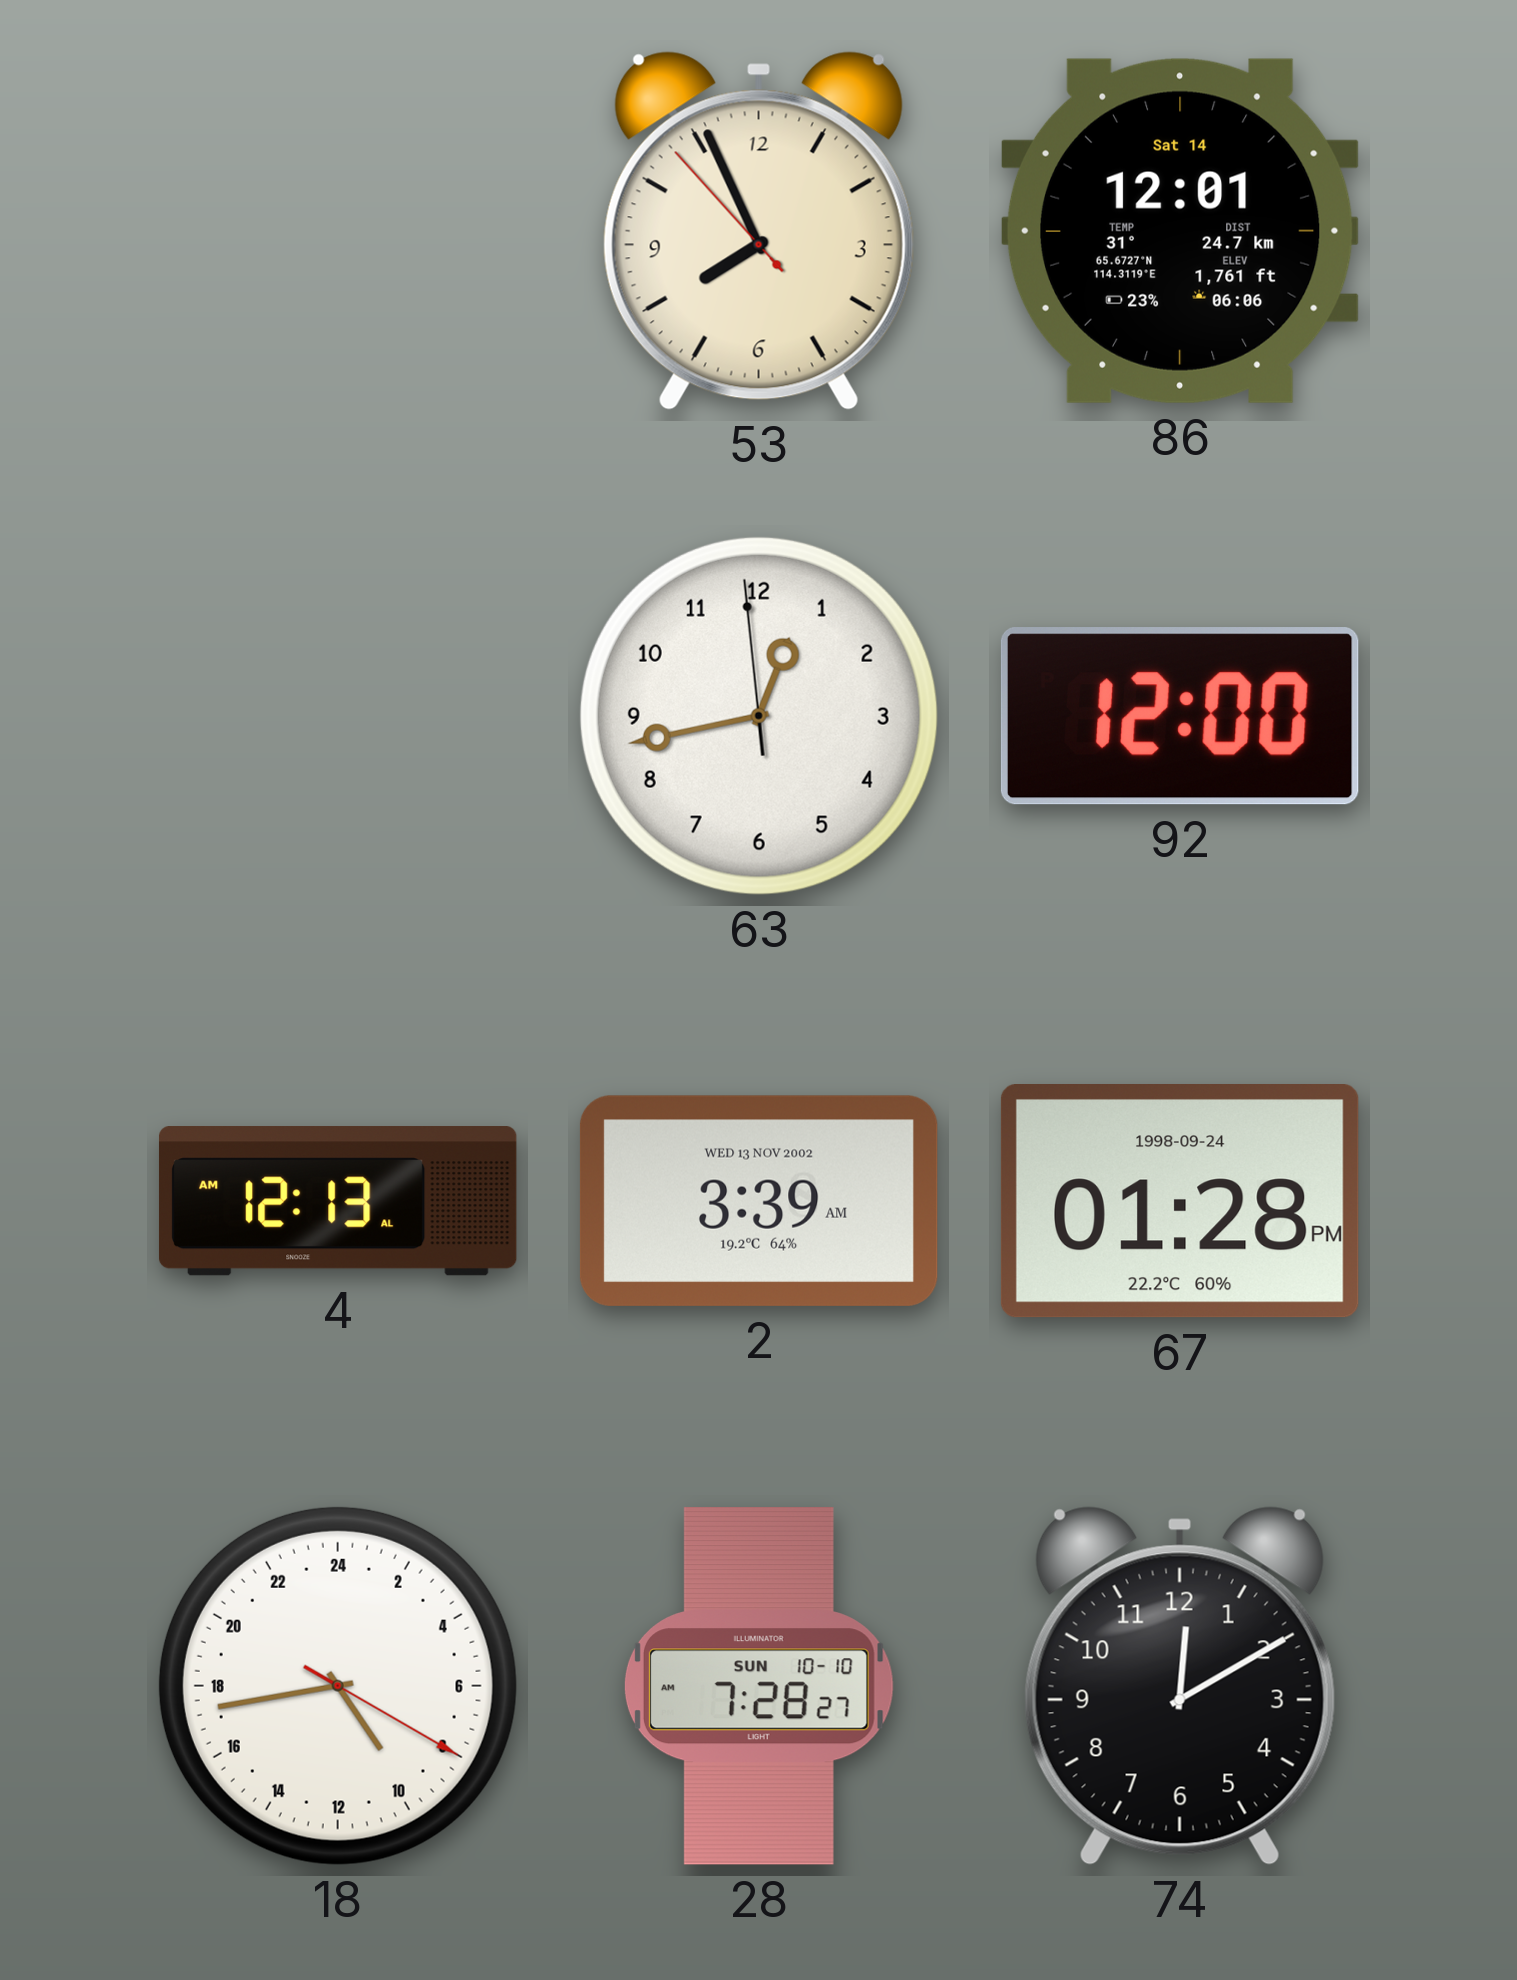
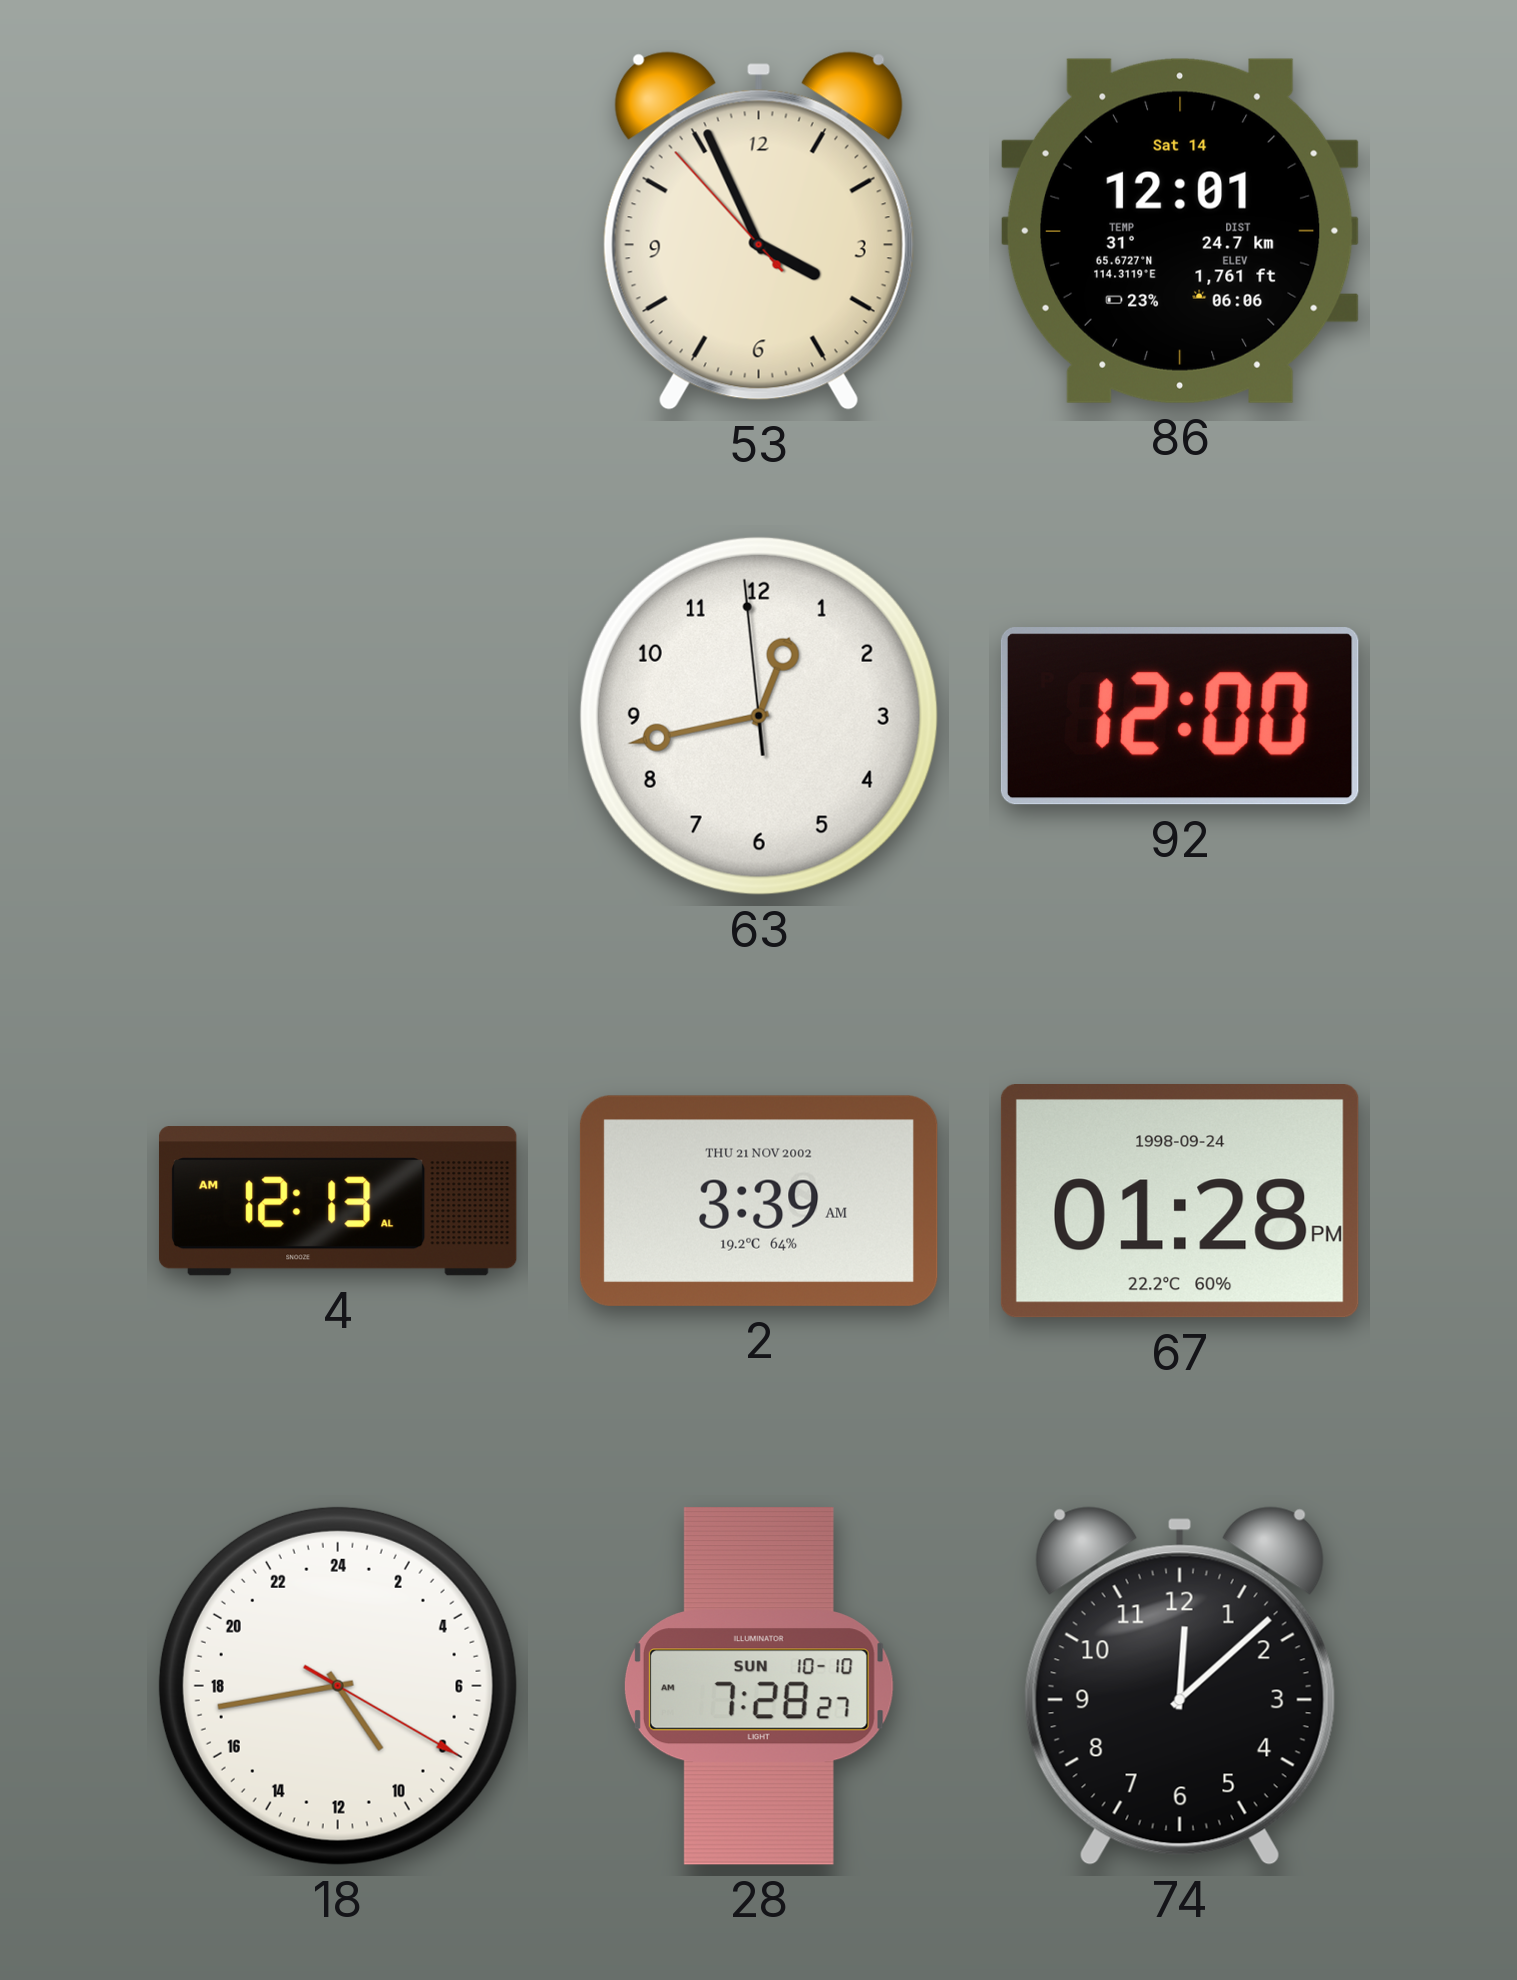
53: 7:55 -> 3:55 (759, 231)
2 date: WED 13 NOV 2002 -> THU 21 NOV 2002 (759, 1201)
74: 12:10 -> 12:08 (1180, 1686)
